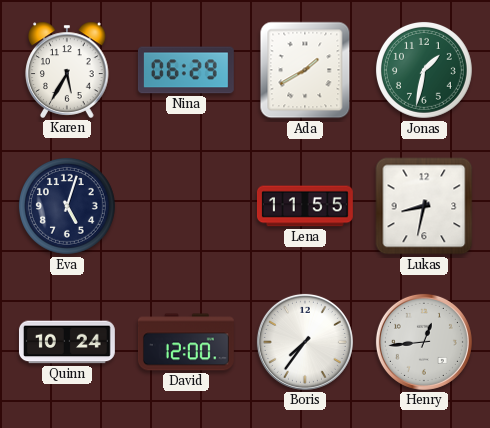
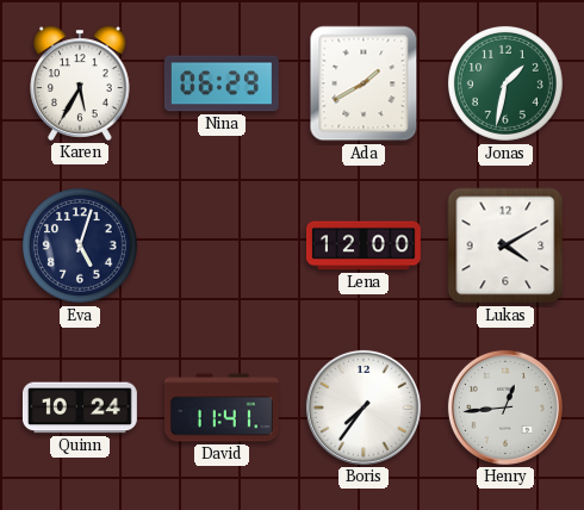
Lena: 11:55 -> 12:00 (364, 245)
Lukas: 8:32 -> 4:10 (505, 245)
David: 12:00 -> 11:41 (222, 408)
